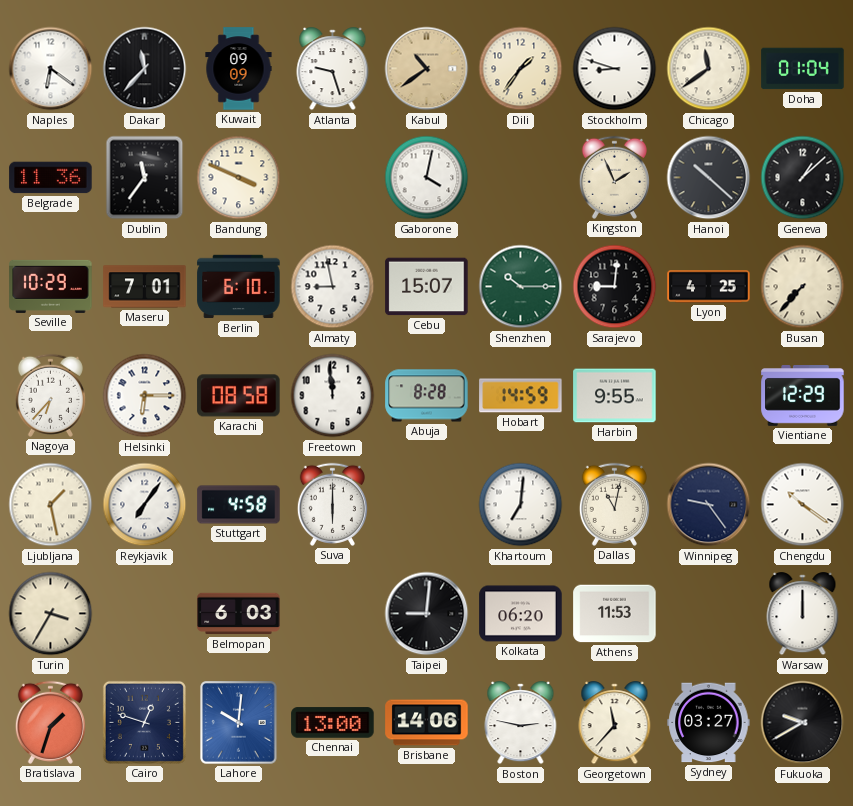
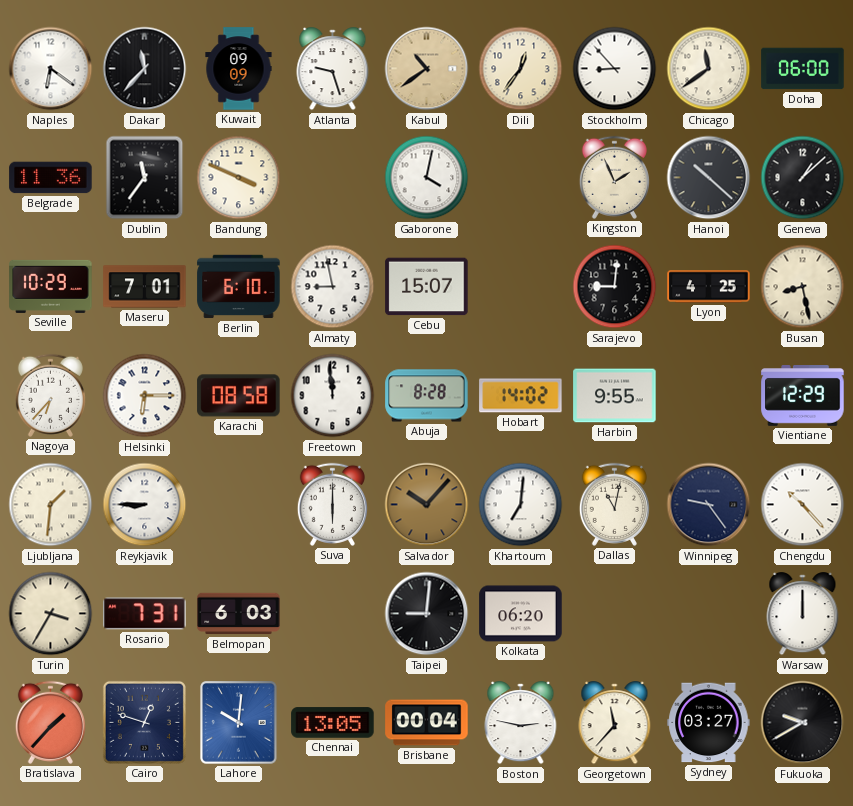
Dili: 1:36 -> 12:36 (521, 69)
Stockholm: 8:48 -> 8:53 (615, 69)
Doha: 01:04 -> 06:00 (803, 69)
Shenzhen: 10:15 -> none (521, 287)
Busan: 7:37 -> 8:28 (803, 287)
Hobart: 14:59 -> 14:02 (521, 396)
Ljubljana: 1:28 -> 1:31 (51, 505)
Reykjavik: 7:06 -> 8:45 (145, 505)
Stuttgart: 4:58 -> none (239, 505)
Salvador: none -> 10:07 (427, 505)
Chengdu: 10:21 -> 10:23 (803, 505)
Rosario: none -> 7:31 (145, 614)
Athens: 11:53 -> none (615, 614)
Bratislava: 1:33 -> 1:37 (50, 722)
Chennai: 13:00 -> 13:05 (333, 723)
Brisbane: 14:06 -> 00:04 (427, 723)
